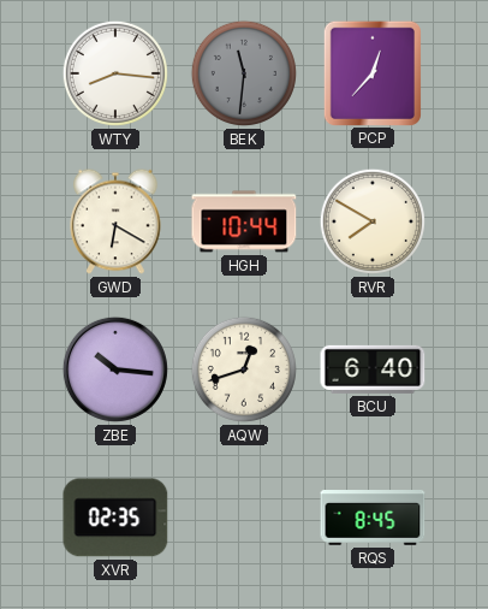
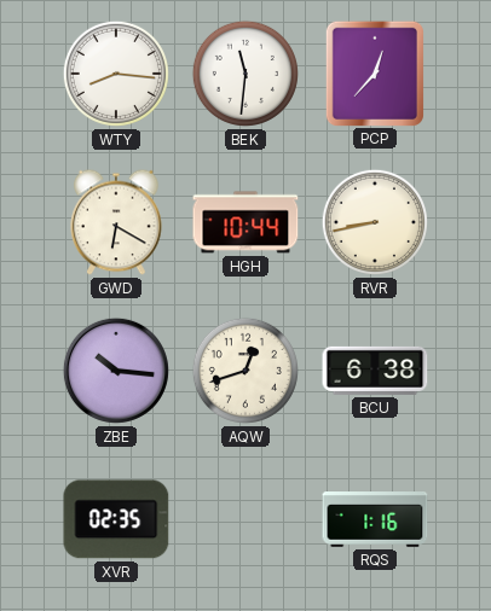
BEK dial: grey -> white (245, 74)
RVR: 7:50 -> 8:43 (375, 222)
BCU: 6:40 -> 6:38 (375, 371)
RQS: 8:45 -> 1:16 (375, 520)
